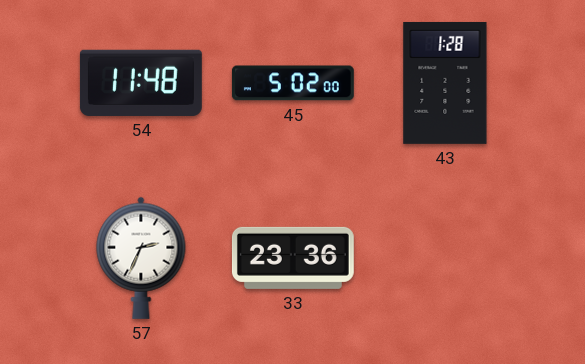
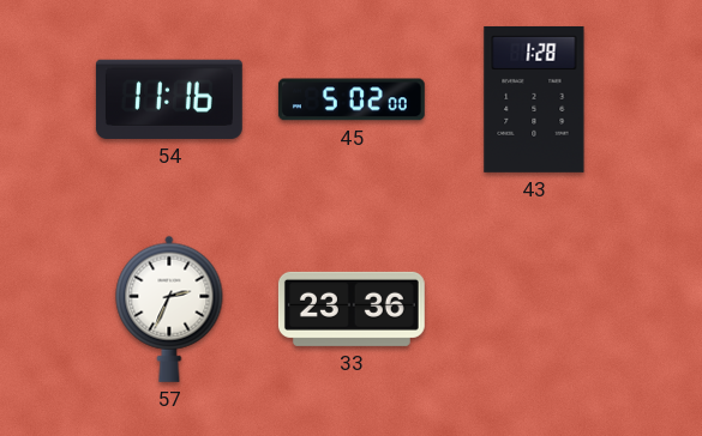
54: 11:48 -> 11:16 (169, 99)
